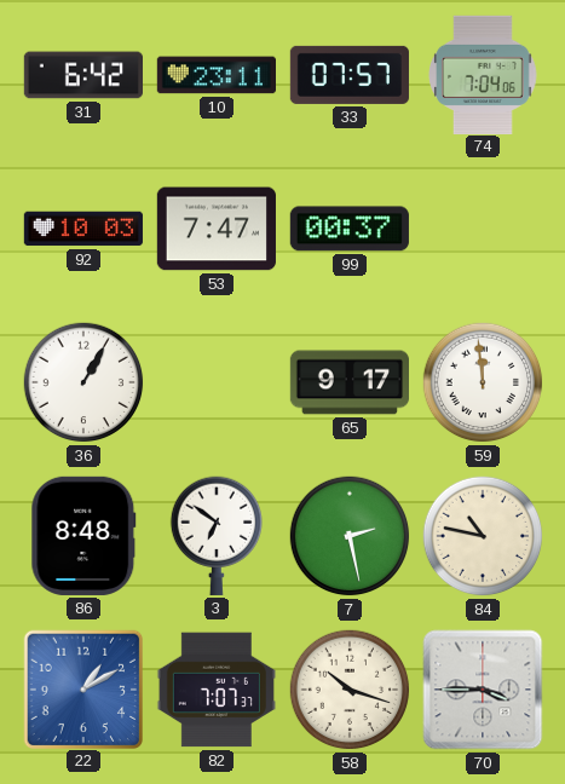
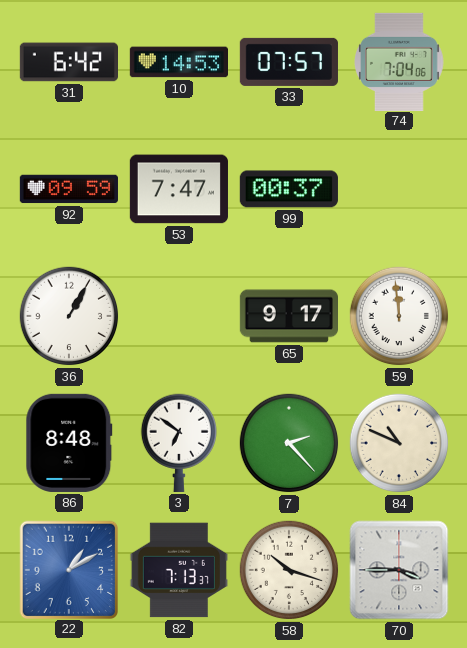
10: 23:11 -> 14:53 (178, 62)
92: 10:03 -> 09:59 (69, 189)
7: 2:28 -> 2:23 (289, 443)
84: 10:47 -> 10:49 (399, 443)
82: 7:07 -> 7:13 (179, 570)
